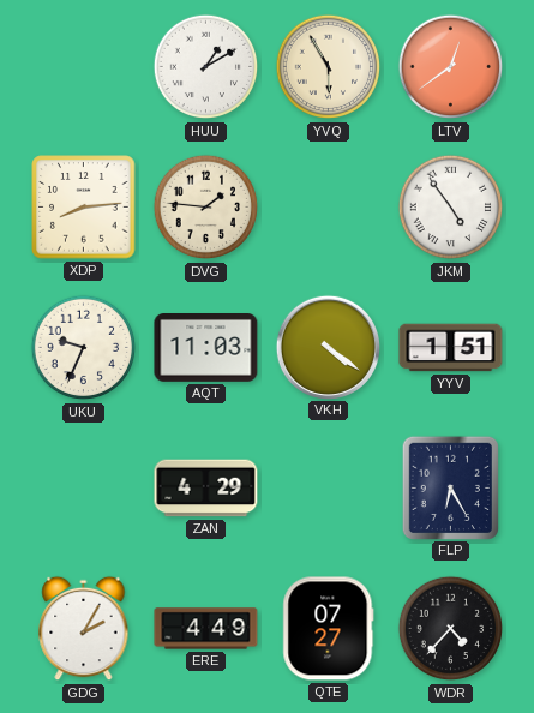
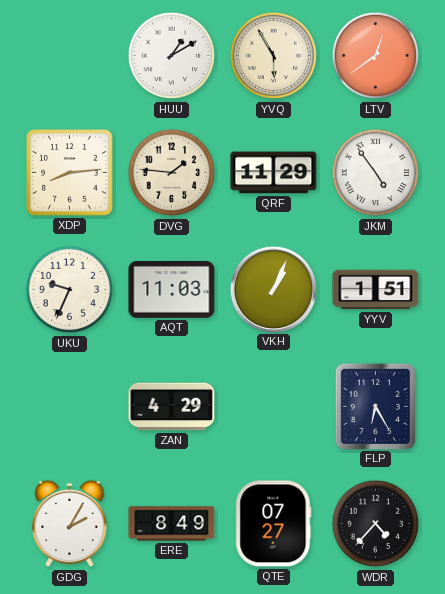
QRF: none -> 11:29 (274, 173)
VKH: 4:21 -> 1:04 (273, 289)
ERE: 4:49 -> 8:49 (172, 524)
